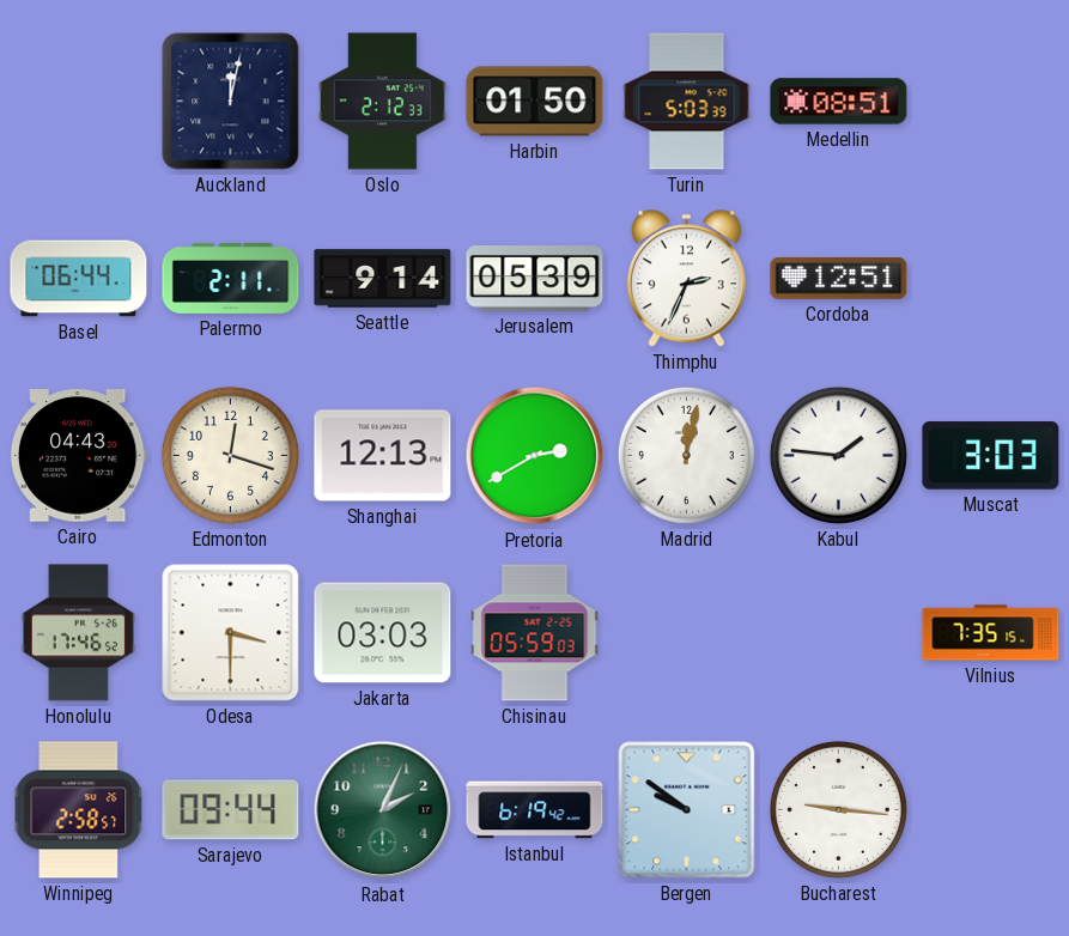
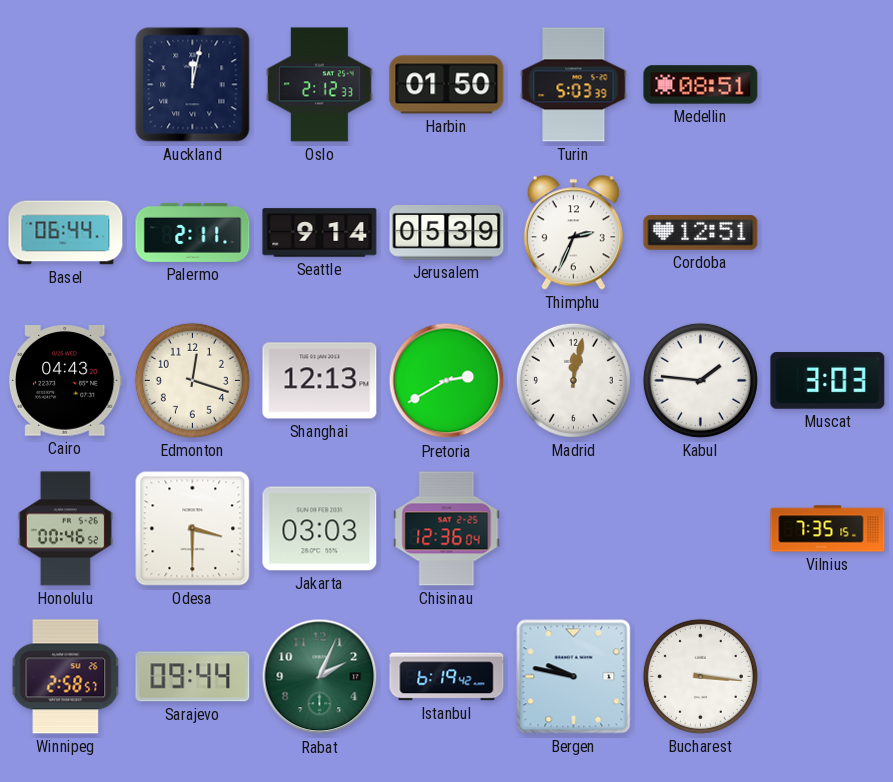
Honolulu: 17:46 -> 00:46 (65, 529)
Chisinau: 05:59 -> 12:36 (447, 529)
Bergen: 9:51 -> 9:47 (574, 677)
Bucharest: 9:16 -> 3:16 (700, 676)
